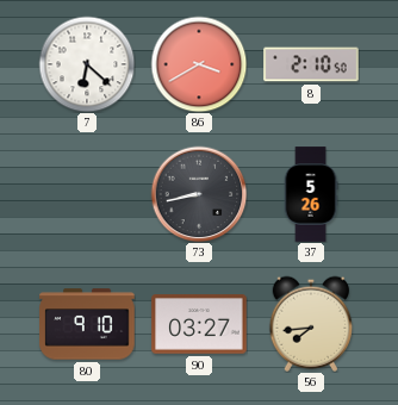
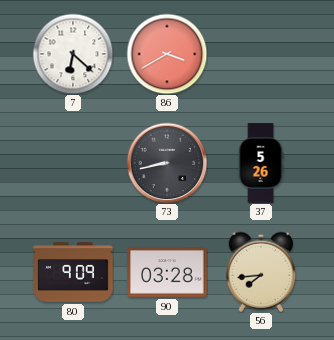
8: 2:10 -> none (311, 64)
80: 9:10 -> 9:09 (73, 272)
90: 03:27 -> 03:28 (167, 272)
